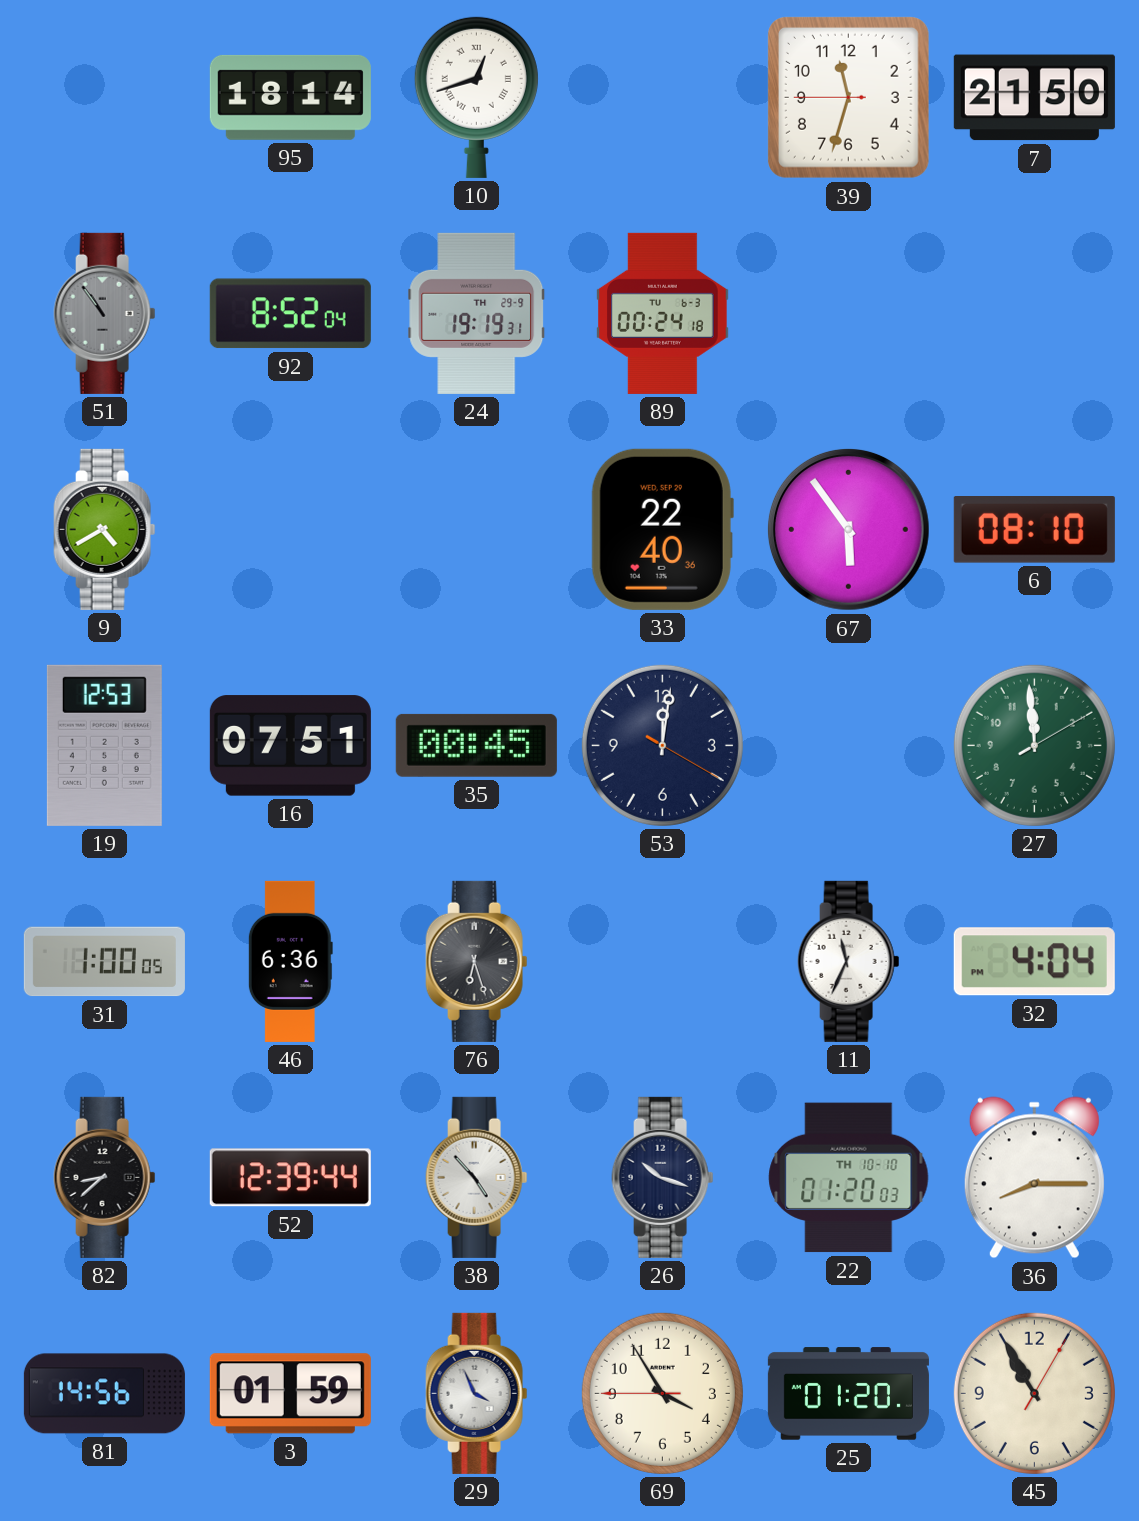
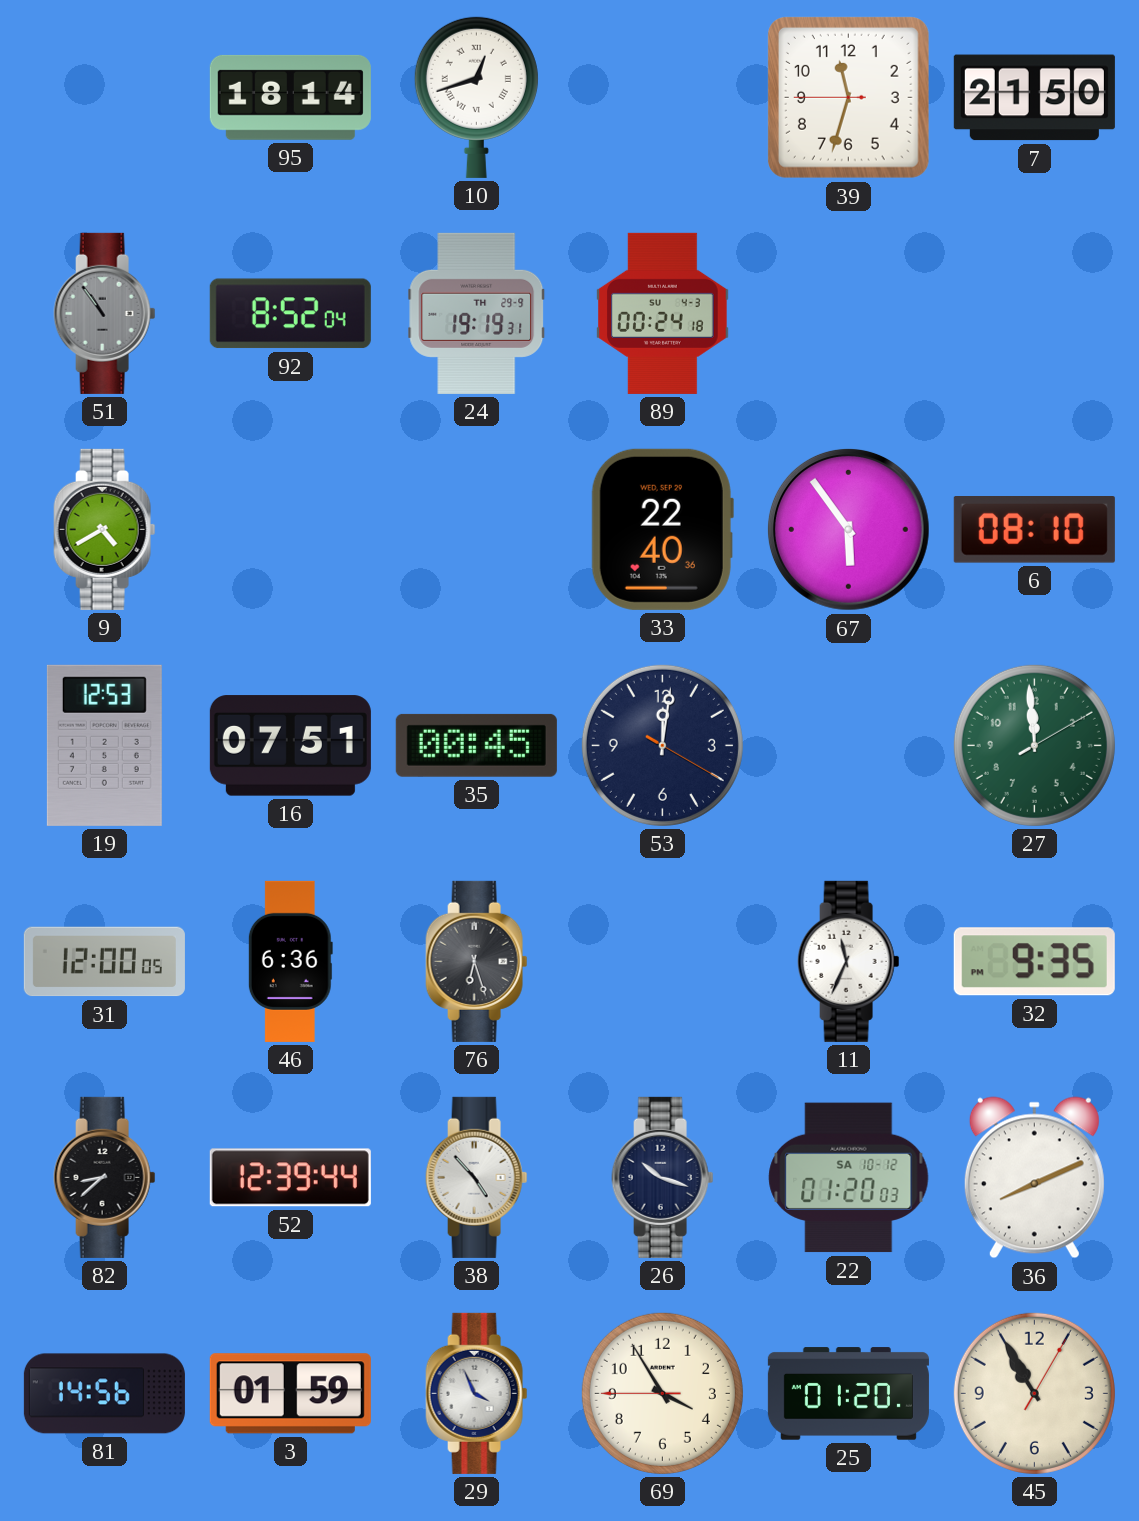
89 date: TU 6-3 -> SU 4-3 (663, 313)
31: 1:00 -> 12:00 (104, 962)
32: 4:04 -> 9:35 (1034, 962)
22 date: TH 10-10 -> SA 10-12 (849, 1178)
36: 8:15 -> 8:11 (1034, 1178)
